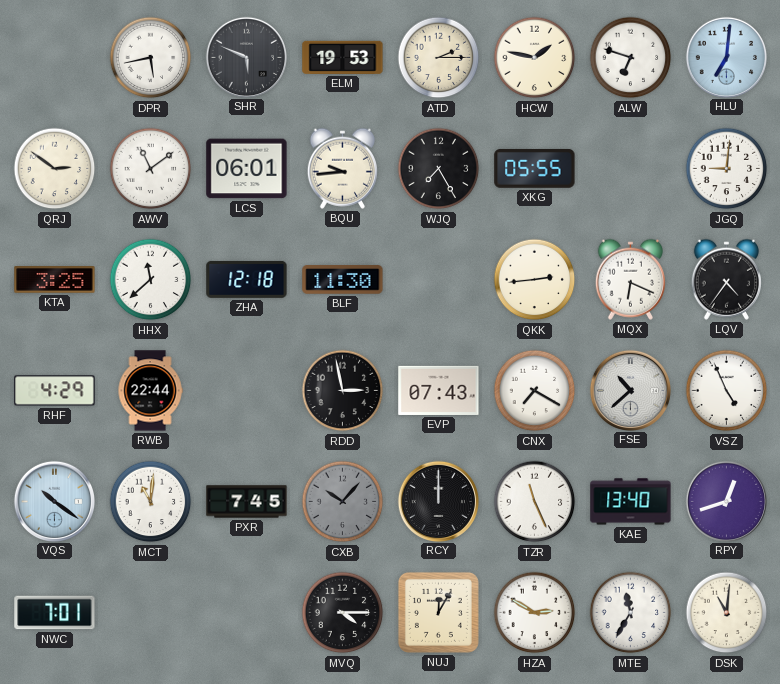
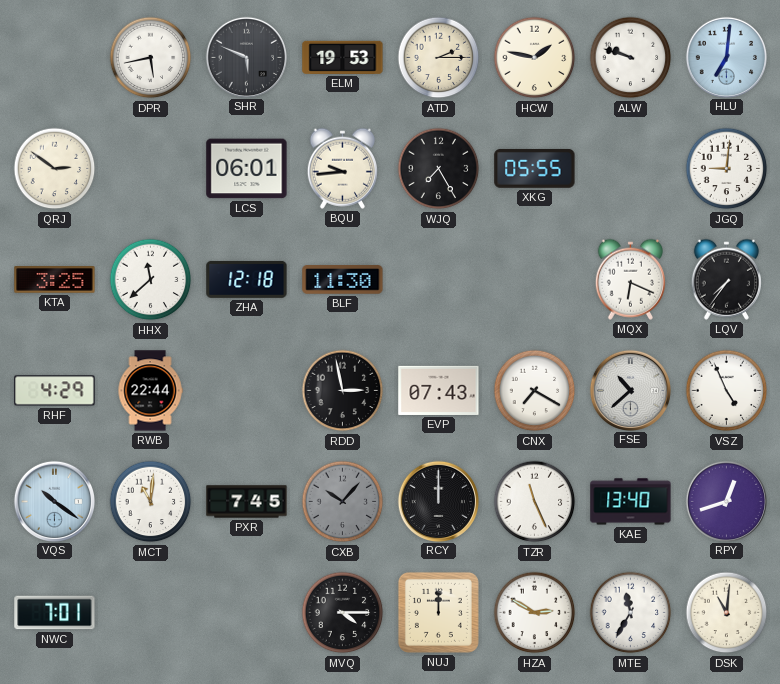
ALW: 6:48 -> 9:48 (631, 58)
AWV: 11:09 -> none (151, 169)
QKK: 2:44 -> none (535, 280)
LQV: 4:36 -> 7:36 (726, 279)
NUJ: 12:05 -> 12:00 (438, 612)
